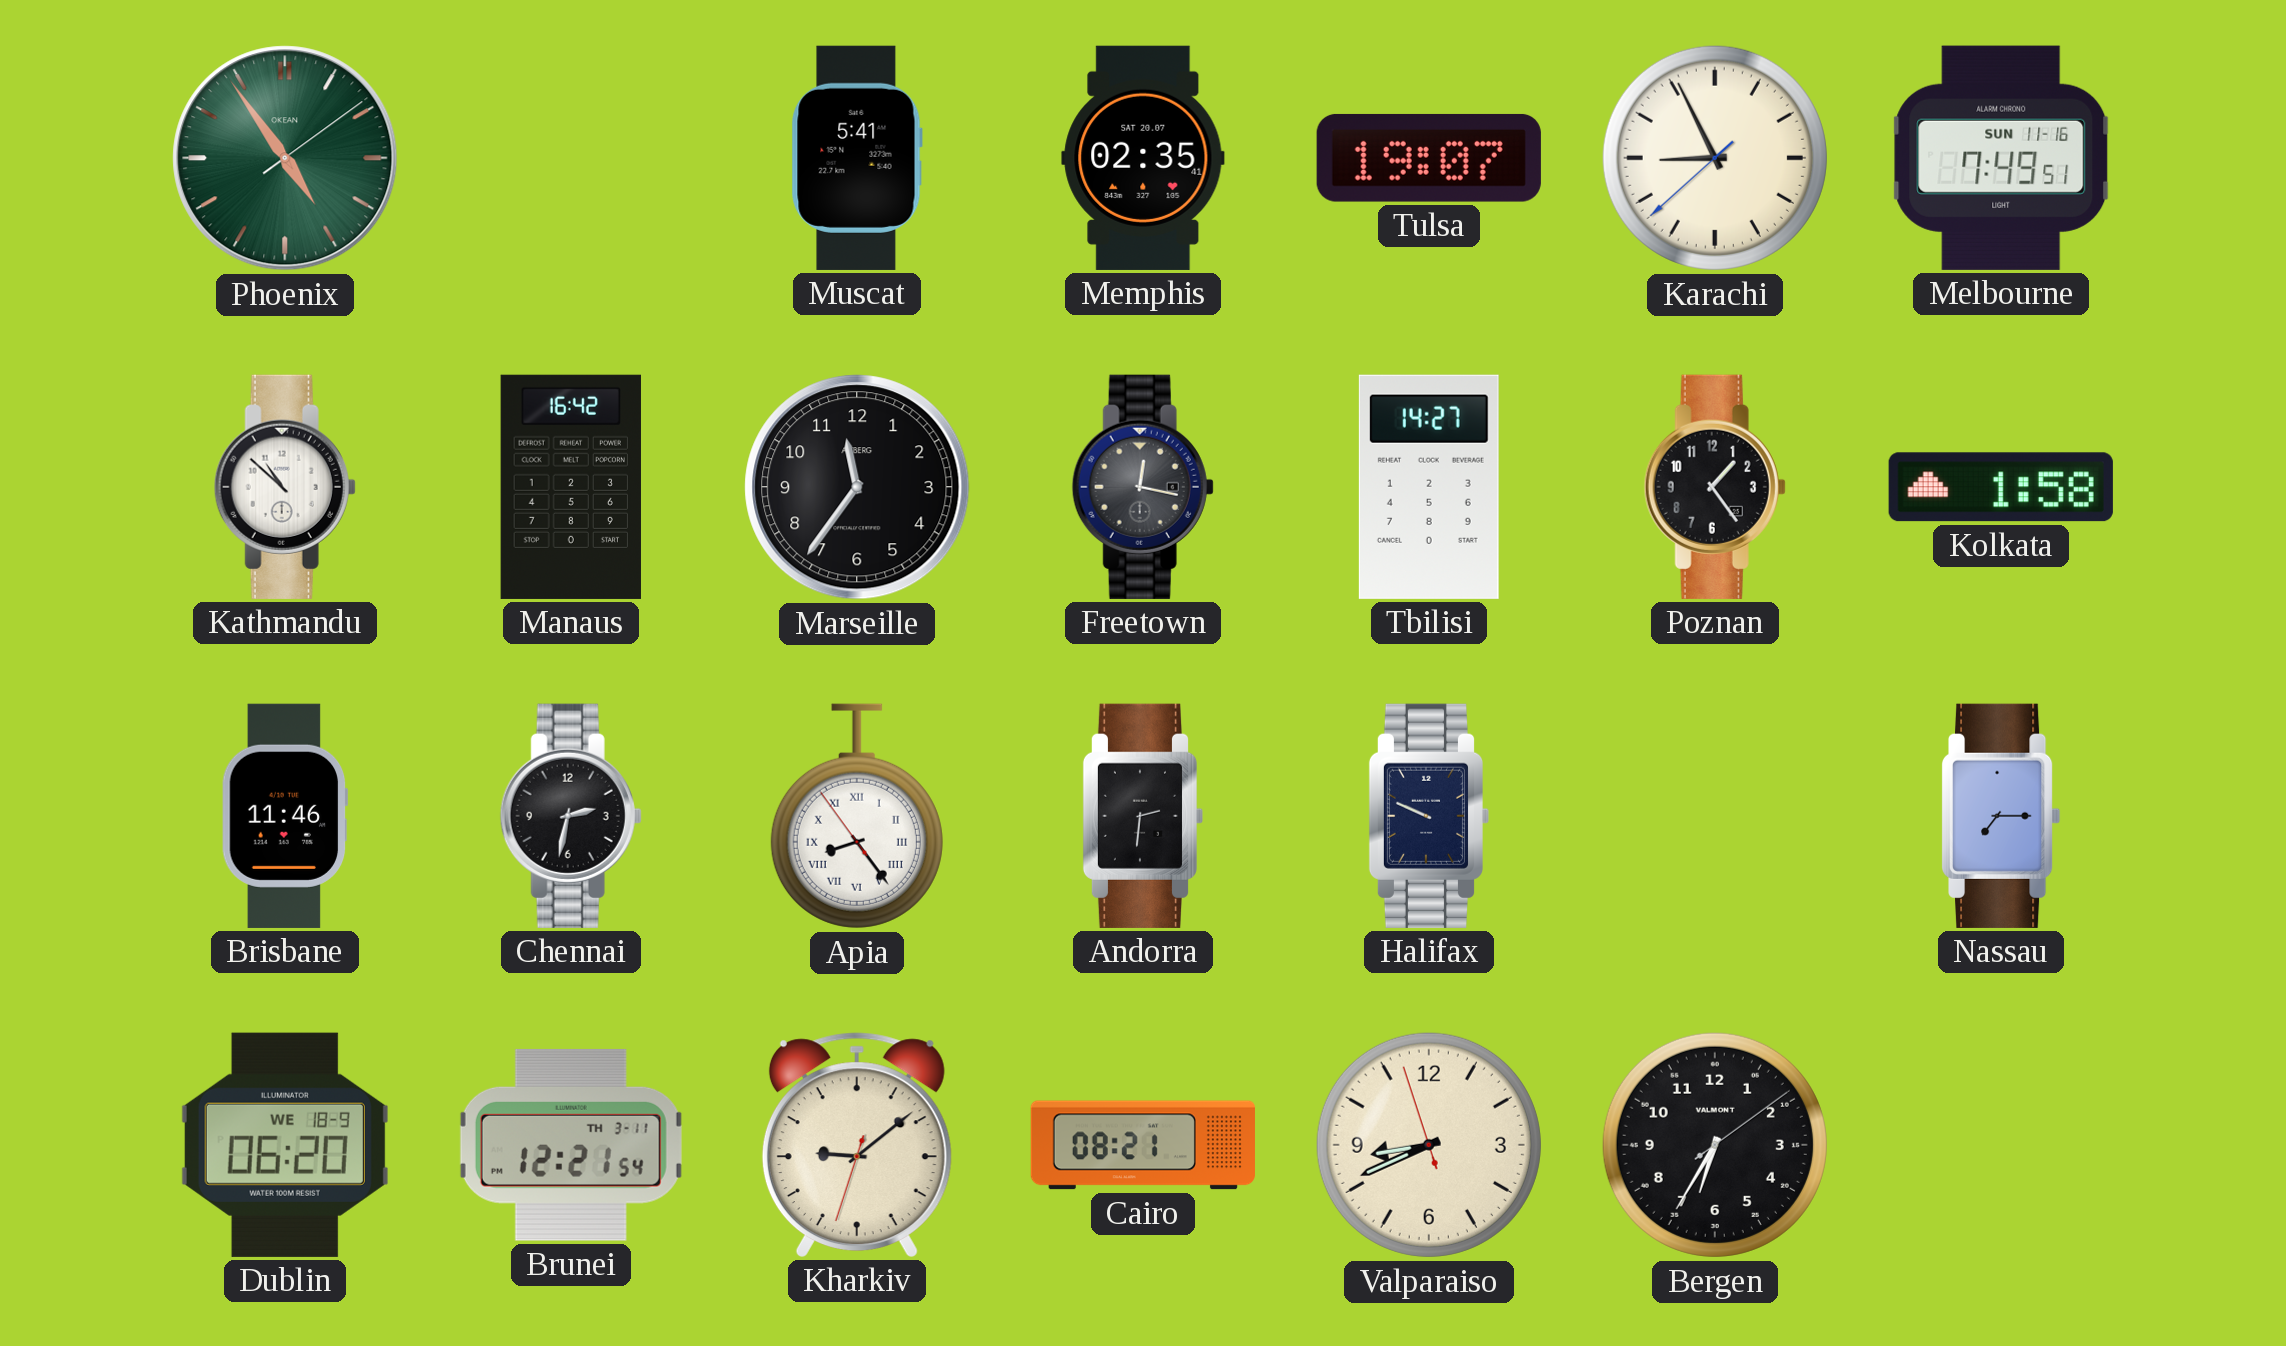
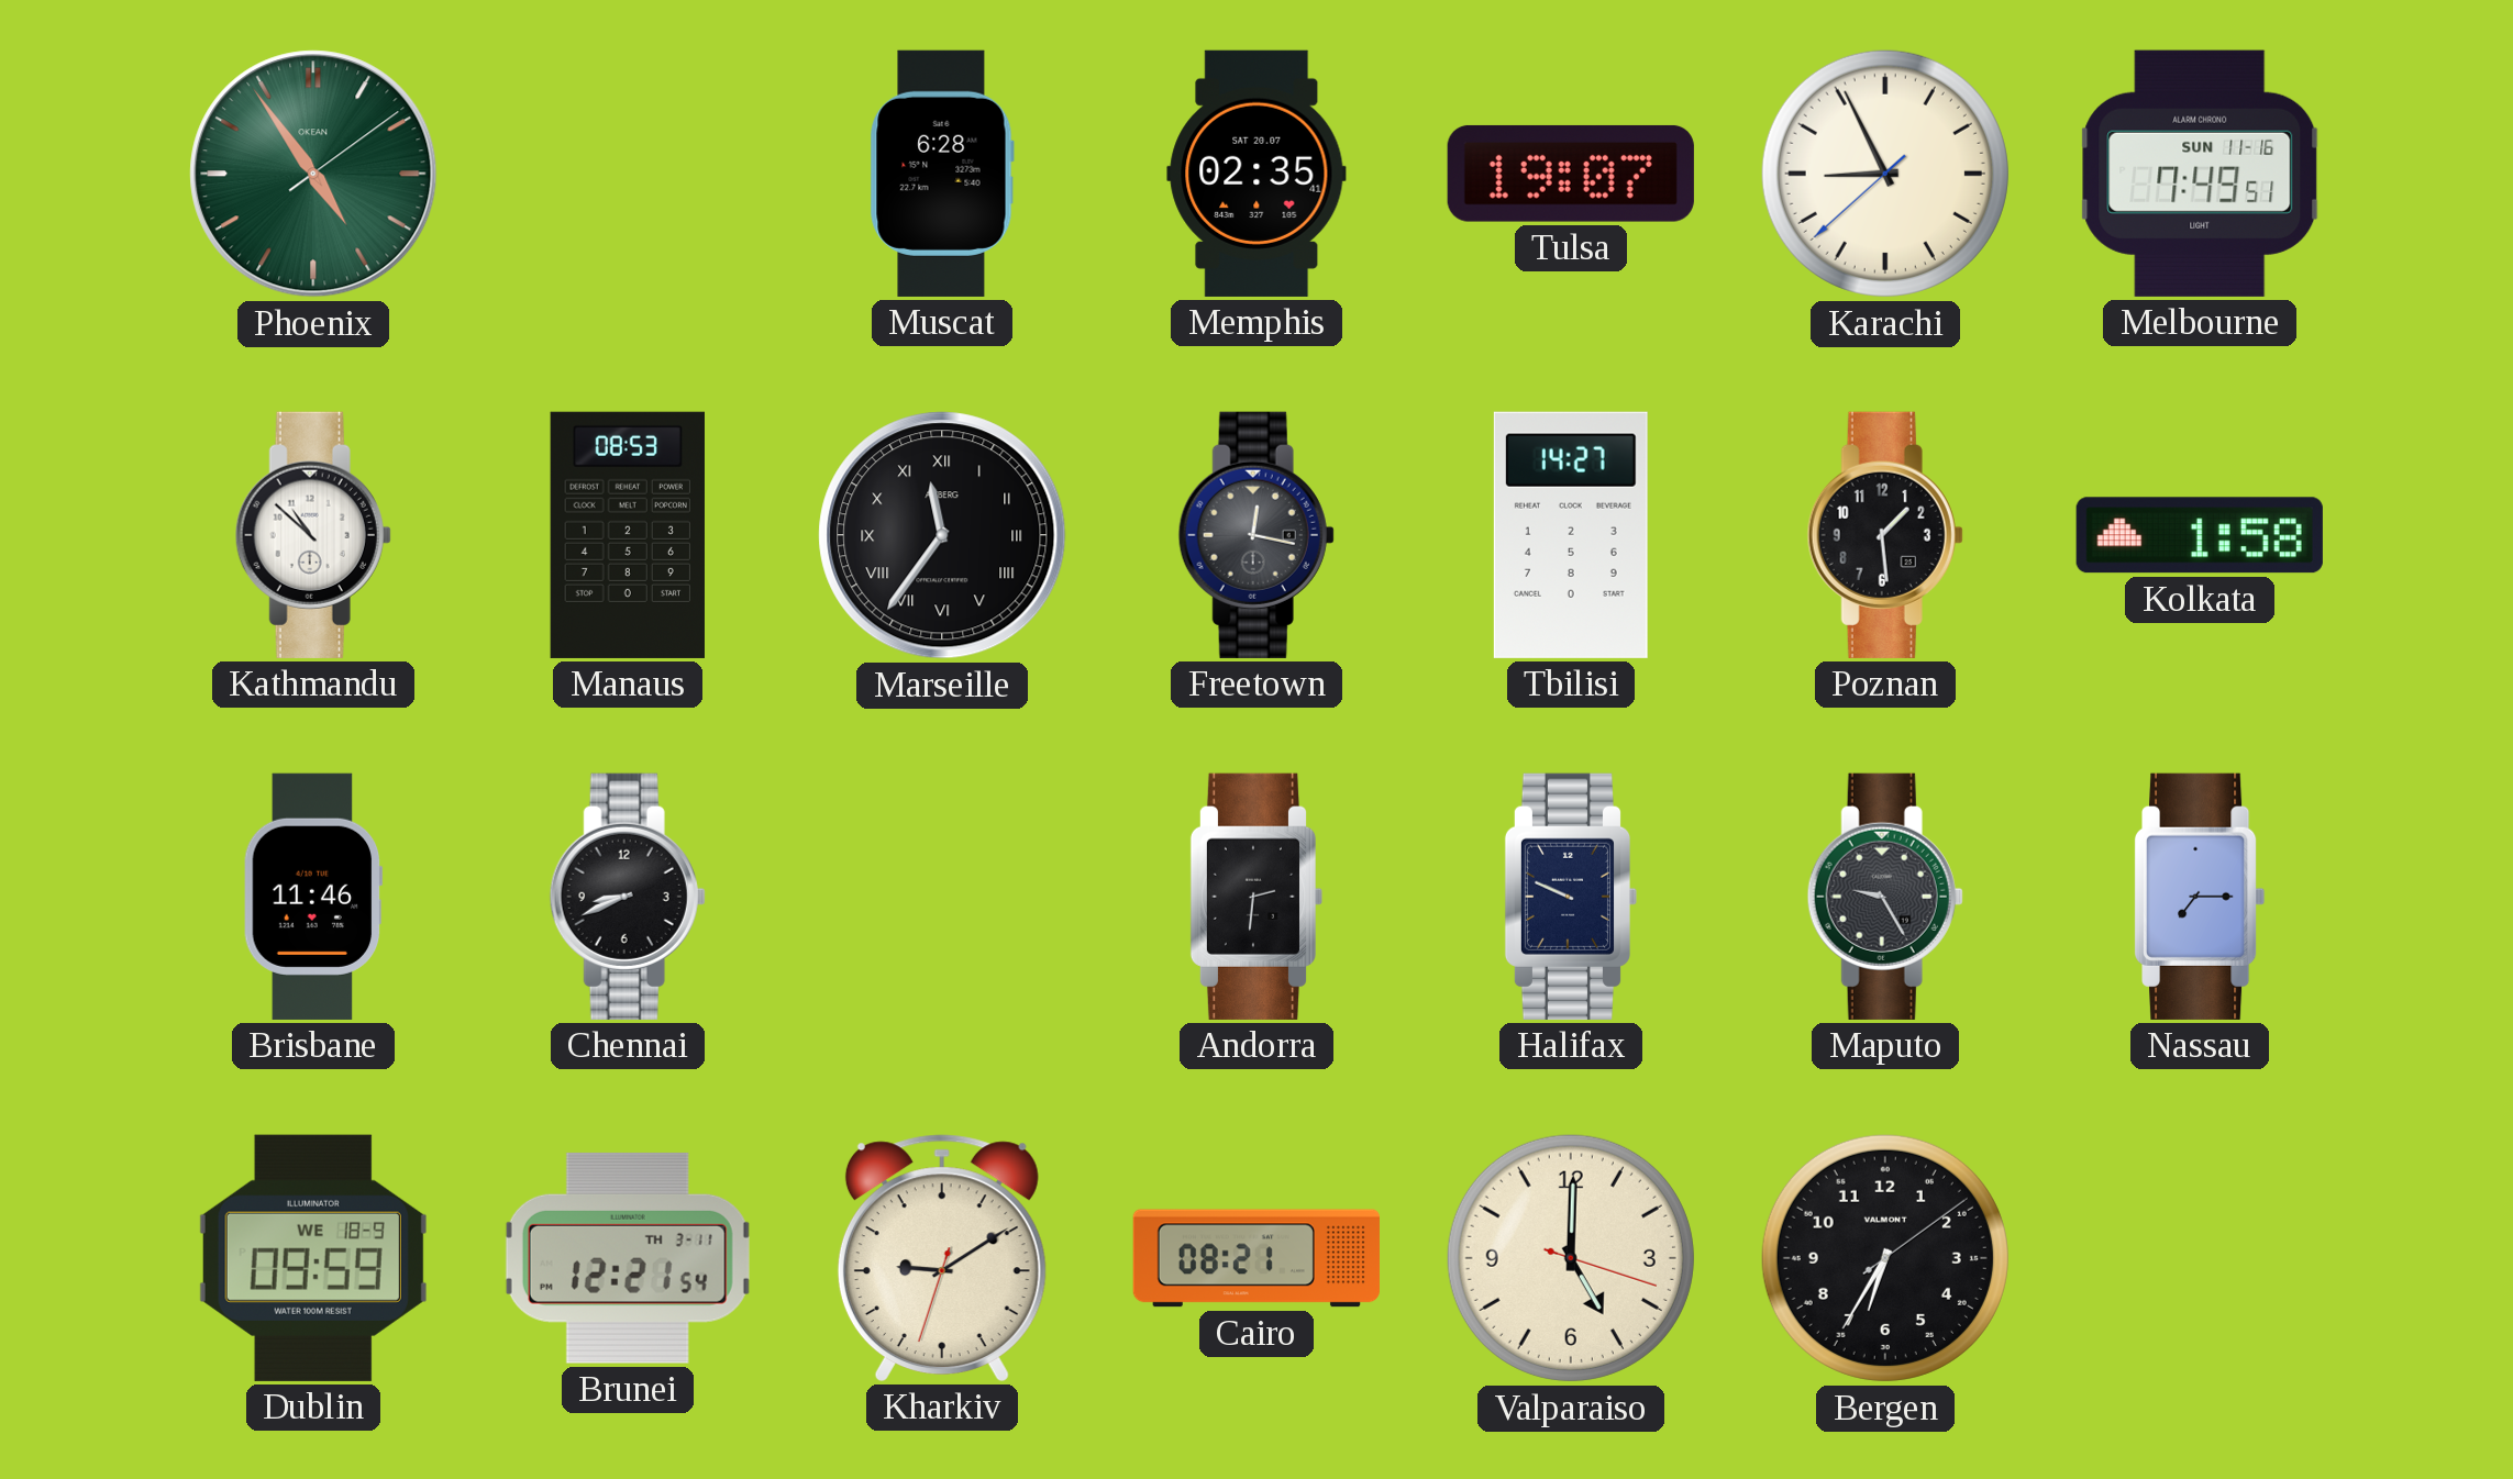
Muscat: 5:41 -> 6:28 (942, 174)
Manaus: 16:42 -> 08:53 (628, 535)
Marseille numerals: Arabic -> Roman (942, 535)
Poznan: 1:24 -> 1:29 (1885, 535)
Chennai: 2:32 -> 8:41 (628, 897)
Apia: 8:23 -> none (857, 816)
Maputo: none -> 9:25 (1885, 897)
Dublin: 06:20 -> 09:59 (313, 1258)
Kharkiv: 9:08 -> 9:09 (942, 1258)
Valparaiso: 8:40 -> 5:00 (1571, 1258)
